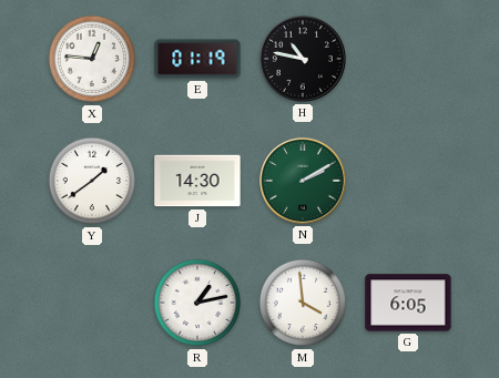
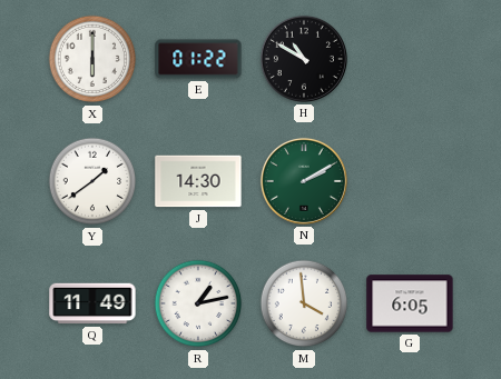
X: 12:46 -> 6:00 (92, 59)
E: 01:19 -> 01:22 (198, 59)
H: 10:47 -> 10:50 (304, 59)
Q: none -> 11:49 (92, 303)
